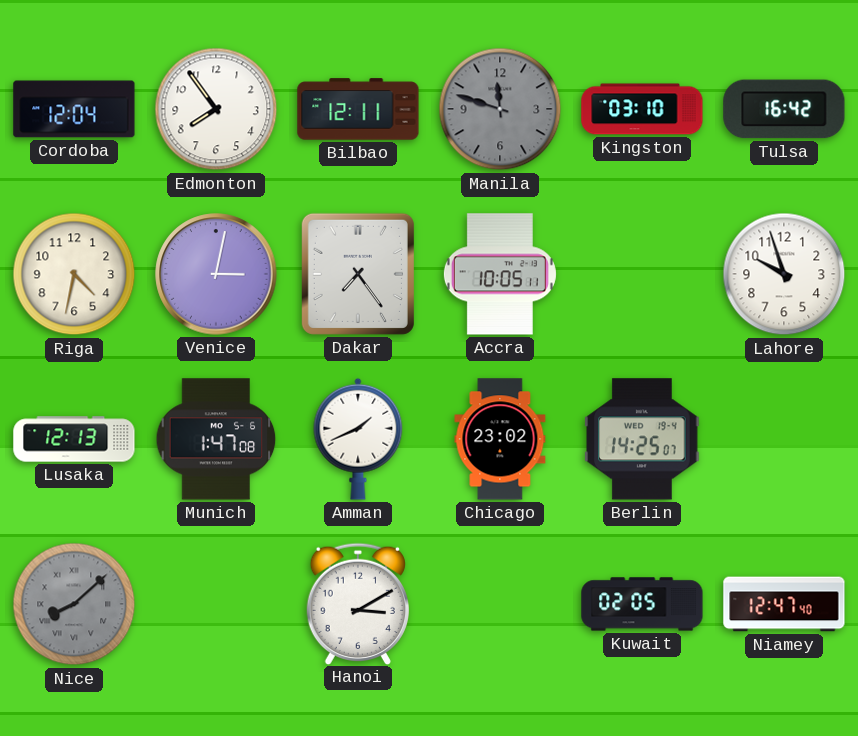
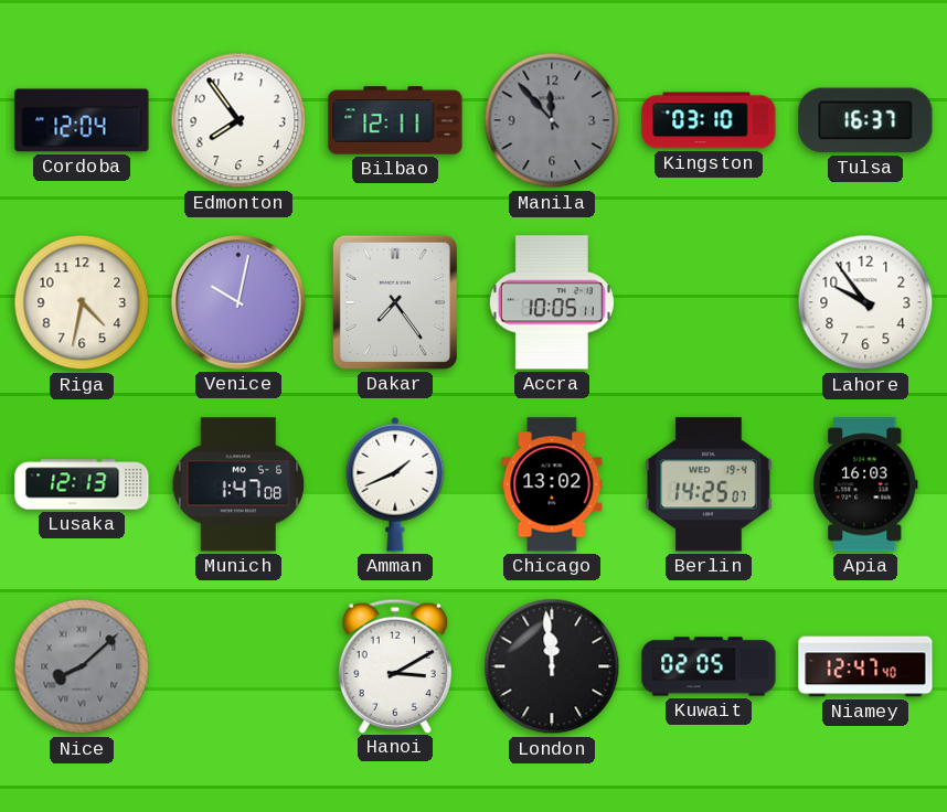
Manila: 11:48 -> 11:53 (552, 120)
Tulsa: 16:42 -> 16:37 (865, 120)
Venice: 3:02 -> 10:02 (238, 302)
Lahore: 9:57 -> 9:54 (865, 302)
Chicago: 23:02 -> 13:02 (552, 484)
Apia: none -> 16:03 (865, 484)
London: none -> 11:59 (552, 666)
